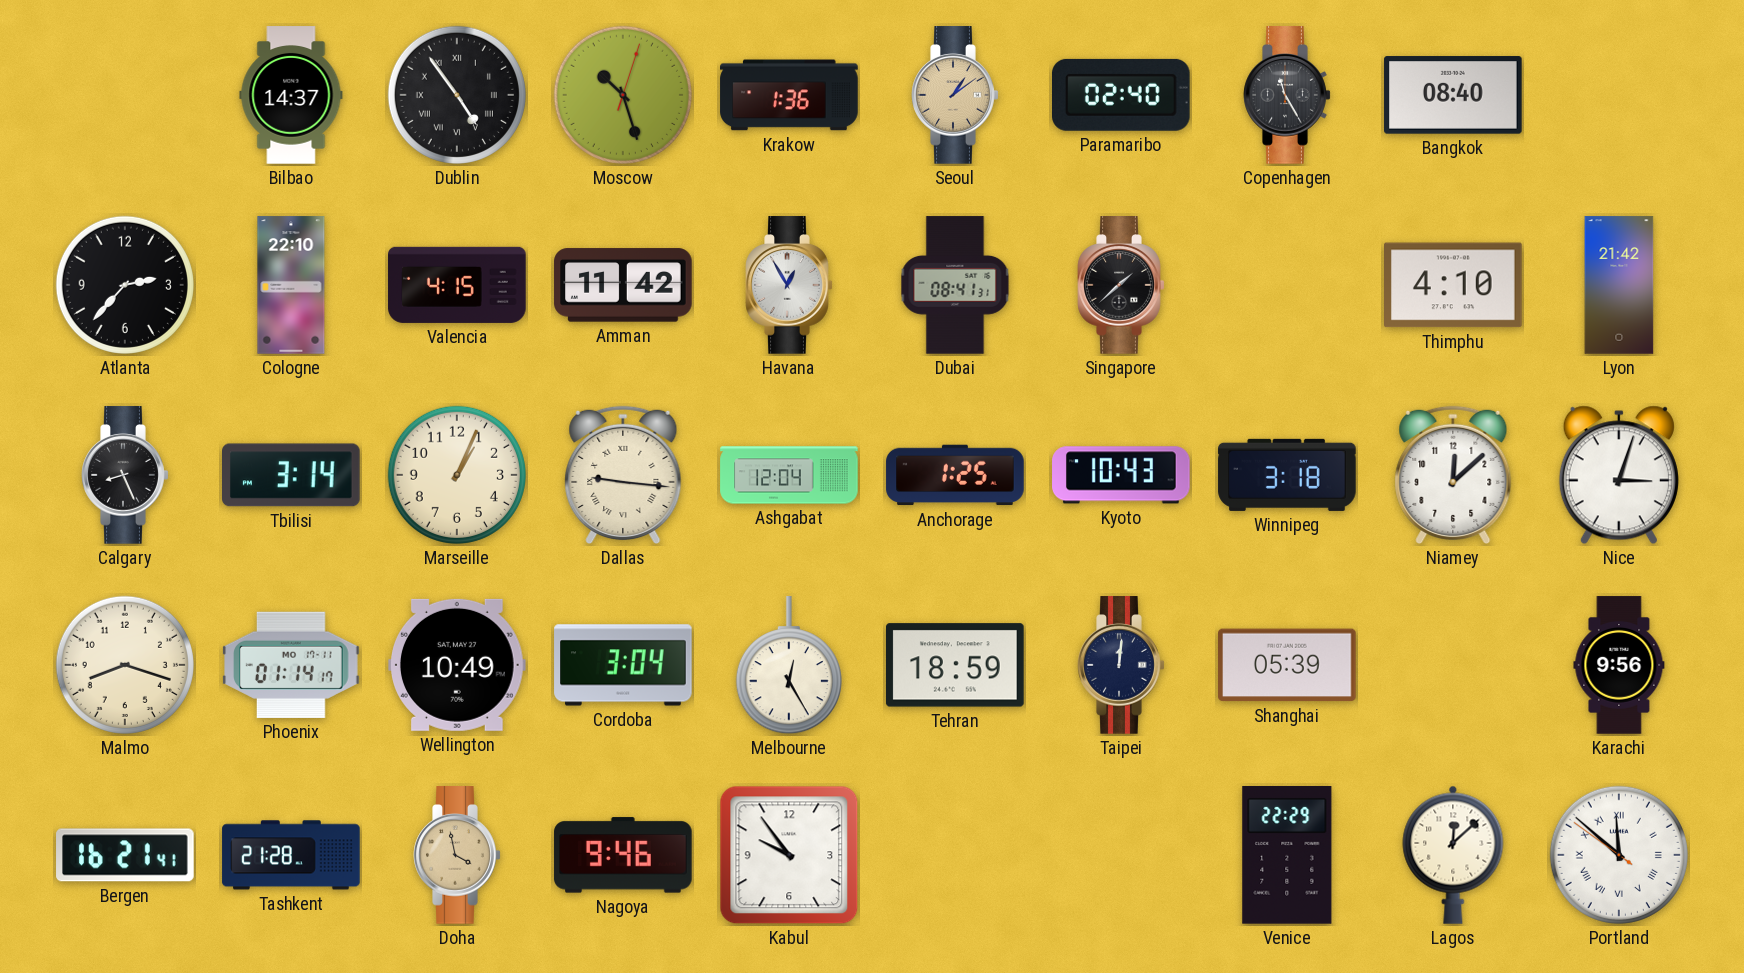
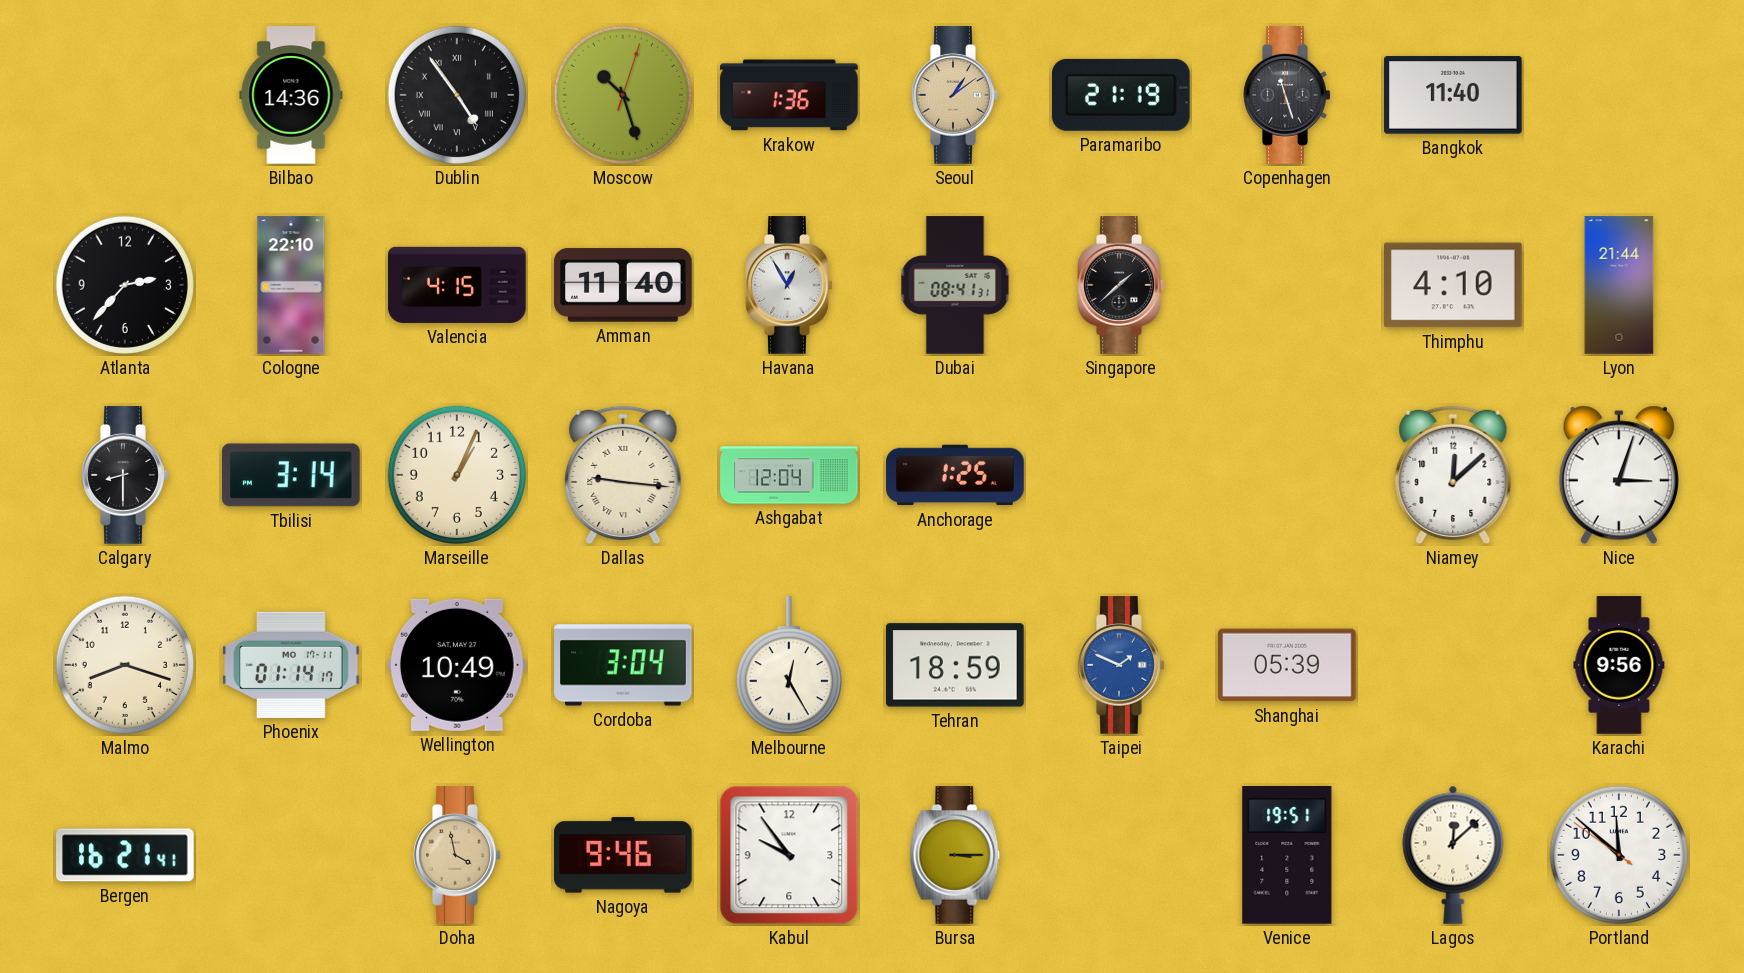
Bilbao: 14:37 -> 14:36 (291, 95)
Paramaribo: 02:40 -> 21:19 (1122, 95)
Copenhagen: 11:25 -> 11:27 (1287, 95)
Bangkok: 08:40 -> 11:40 (1453, 95)
Amman: 11:42 -> 11:40 (623, 285)
Lyon: 21:42 -> 21:44 (1619, 285)
Calgary: 8:26 -> 8:30 (125, 475)
Kyoto: 10:43 -> none (1121, 475)
Winnipeg: 3:18 -> none (1287, 475)
Taipei: 12:01 -> 1:49 (1121, 665)
Taipei dial: navy -> blue (1121, 665)
Tashkent: 21:28 -> none (291, 855)
Bursa: none -> 3:15 (955, 855)
Venice: 22:29 -> 19:51 (1287, 856)
Portland numerals: Roman -> Arabic (1619, 855)
